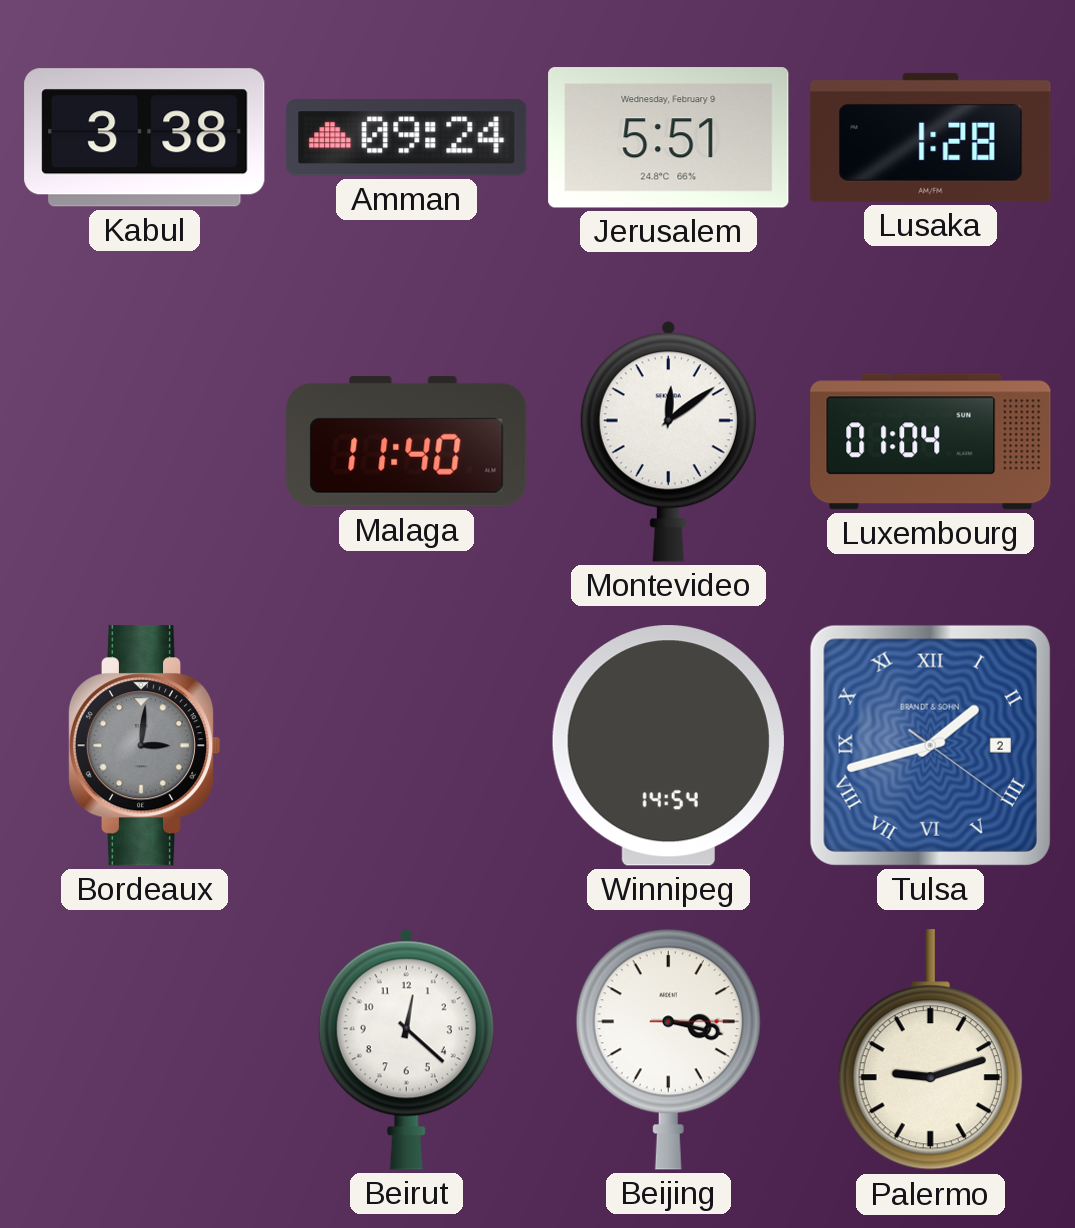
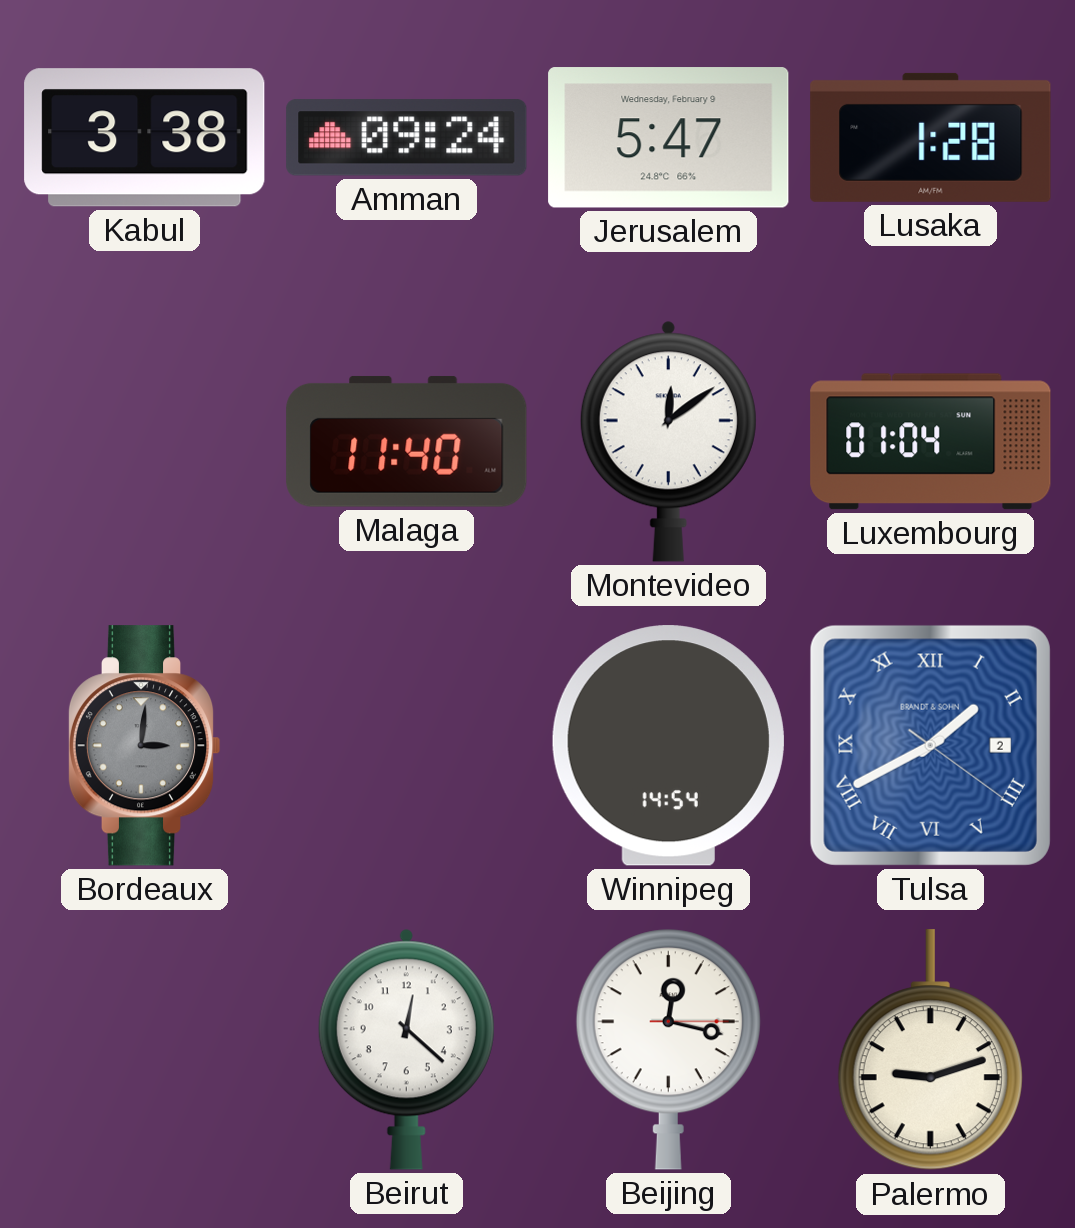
Jerusalem: 5:51 -> 5:47 (669, 138)
Tulsa: 1:42 -> 1:40 (930, 745)
Beijing: 3:17 -> 12:17 (668, 1049)
